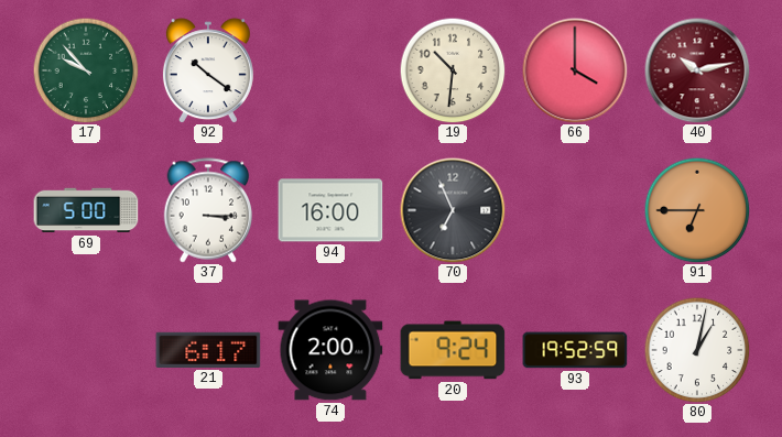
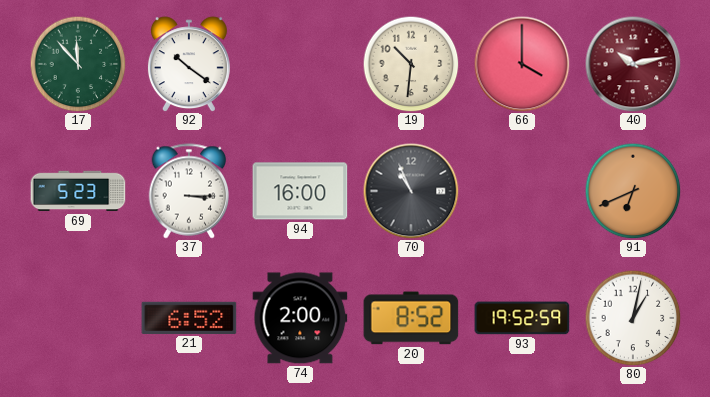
17: 9:53 -> 11:53 (78, 64)
69: 5:00 -> 5:23 (78, 191)
70: 6:56 -> 10:56 (411, 191)
91: 6:45 -> 6:41 (633, 191)
21: 6:17 -> 6:52 (189, 318)
20: 9:24 -> 8:52 (411, 318)
